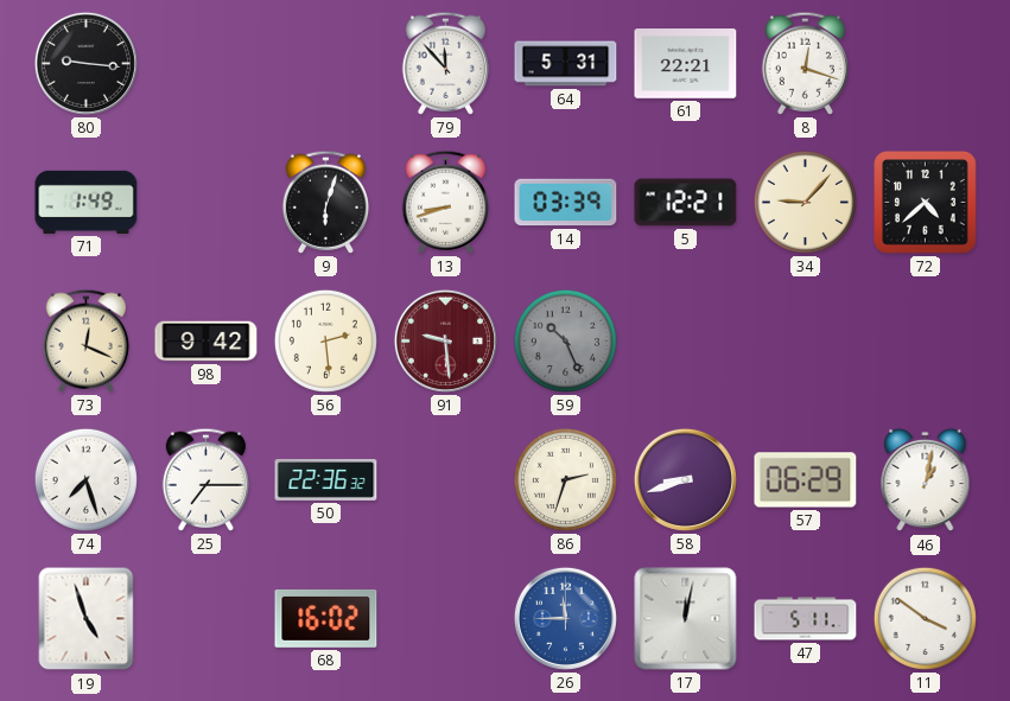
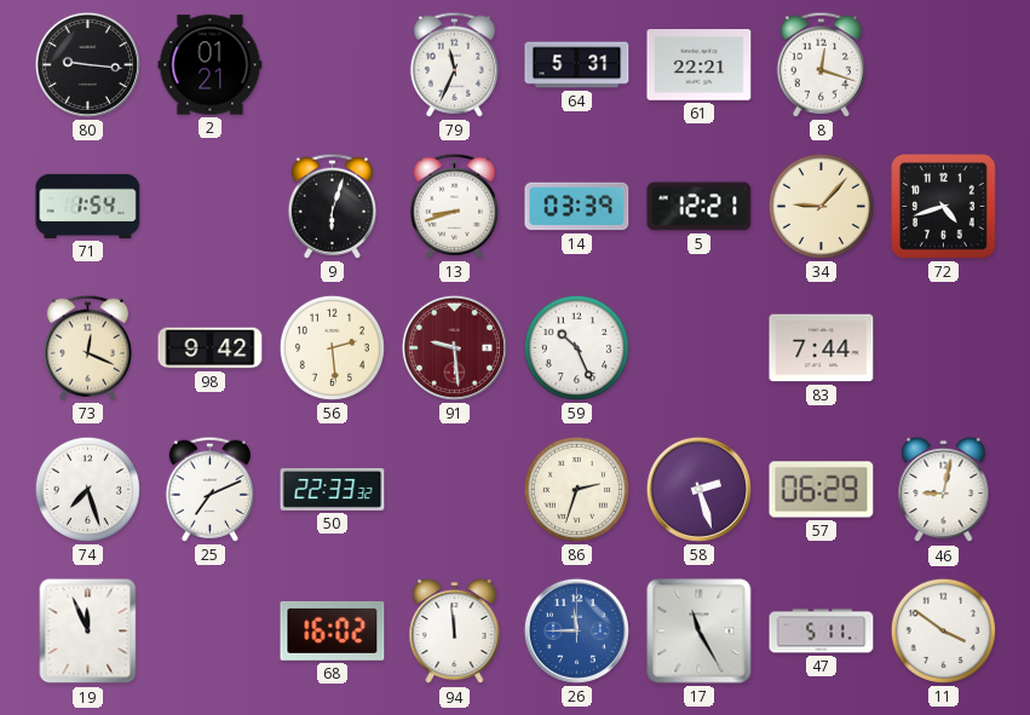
2: none -> 01:21 (211, 65)
79: 11:53 -> 11:34 (454, 64)
71: 1:49 -> 1:54 (88, 206)
72: 4:38 -> 4:42 (944, 207)
59 dial: grey -> white (576, 347)
83: none -> 7:44 (822, 348)
25: 7:15 -> 7:11 (209, 489)
50: 22:36 -> 22:33 (333, 489)
58: 8:42 -> 2:27 (698, 489)
46: 1:02 -> 9:02 (944, 490)
19: 4:57 -> 11:56 (88, 632)
94: none -> 11:59 (455, 632)
17: 12:02 -> 11:25 (700, 632)
